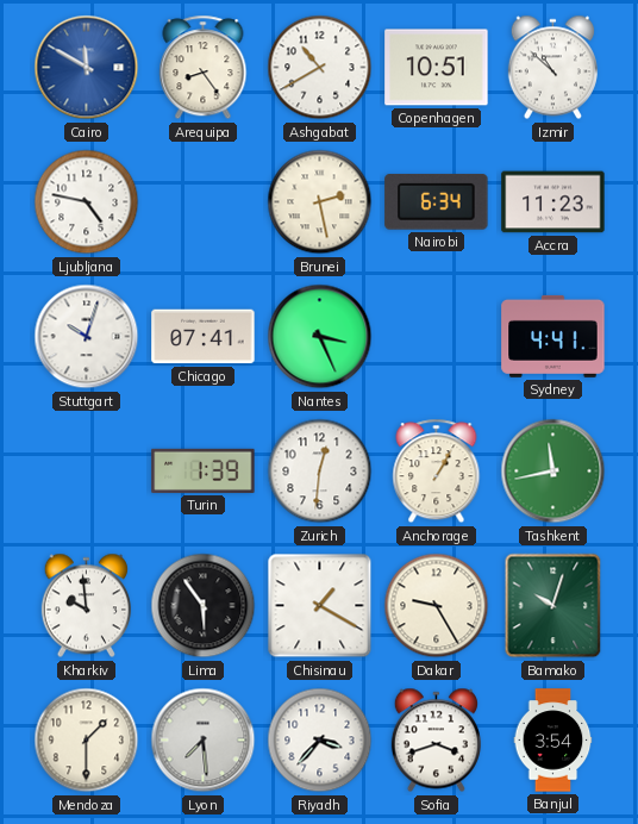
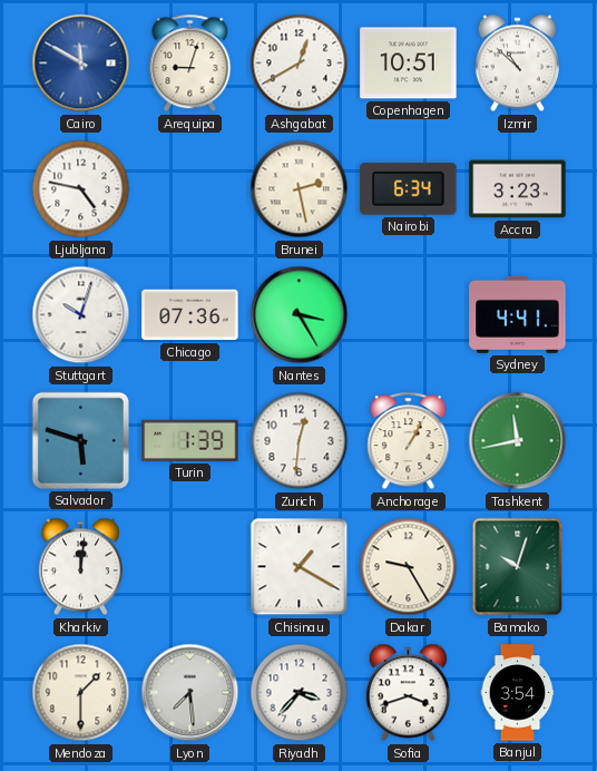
Arequipa: 8:24 -> 9:03 (190, 64)
Ashgabat: 10:40 -> 12:40 (300, 64)
Accra: 11:23 -> 3:23 (518, 189)
Chicago: 07:41 -> 07:36 (190, 315)
Nantes: 3:26 -> 3:25 (300, 315)
Salvador: none -> 5:48 (80, 440)
Kharkiv: 9:59 -> 12:01 (80, 567)
Lima: 5:54 -> none (204, 606)
